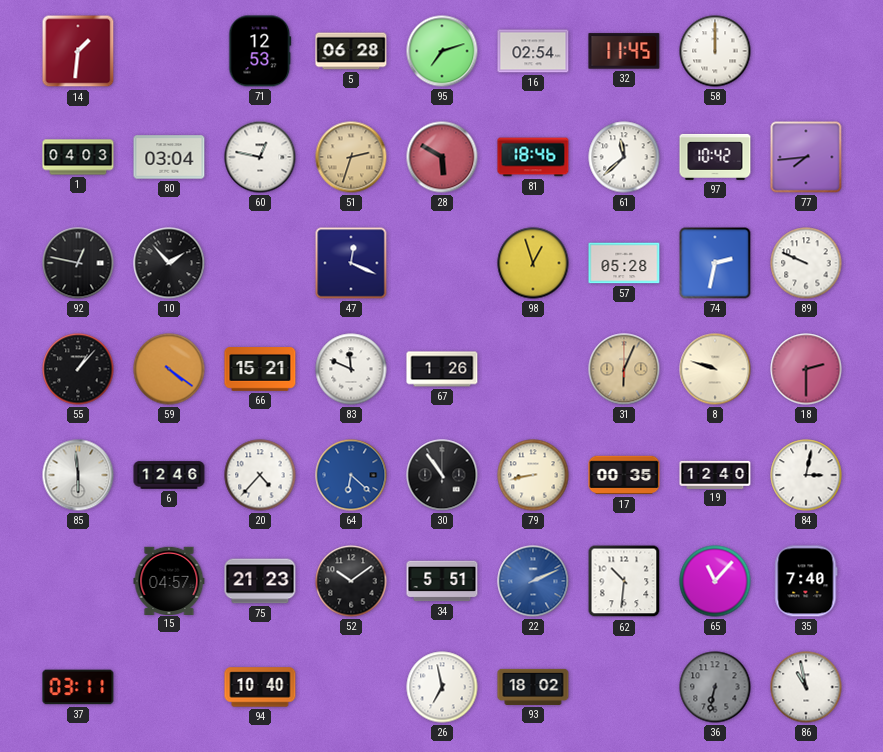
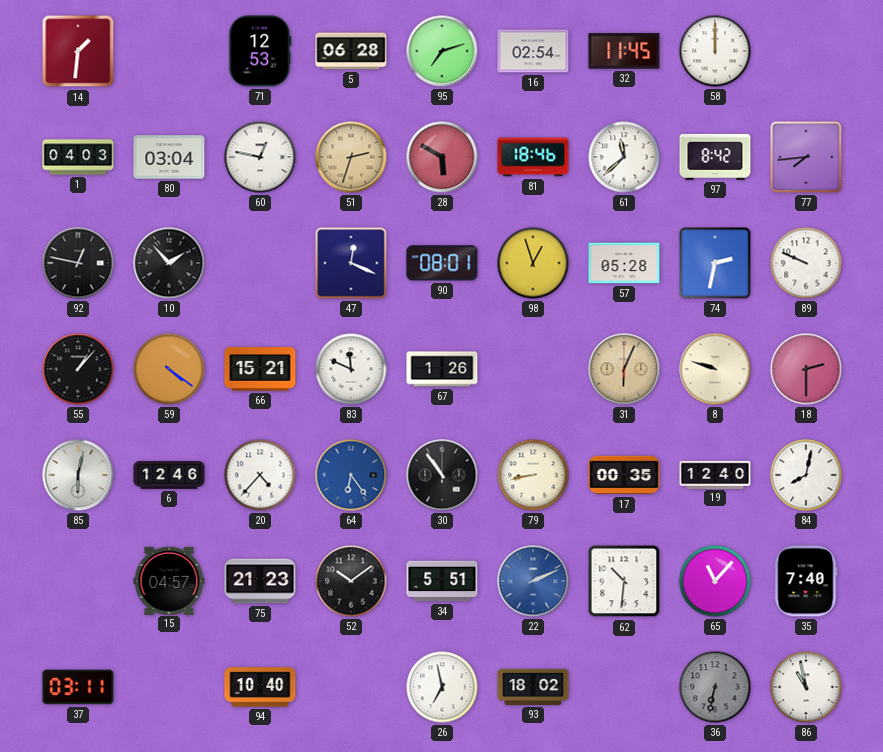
97: 10:42 -> 8:42 (715, 157)
90: none -> 08:01 (442, 263)
85: 5:59 -> 6:02 (78, 475)
64: 6:22 -> 6:24 (351, 475)
84: 3:02 -> 8:02 (806, 475)
